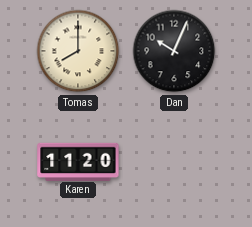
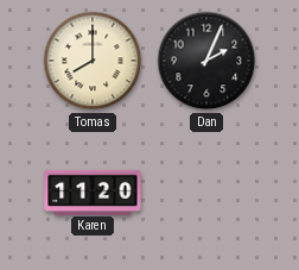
Dan: 10:04 -> 2:04 (206, 61)
